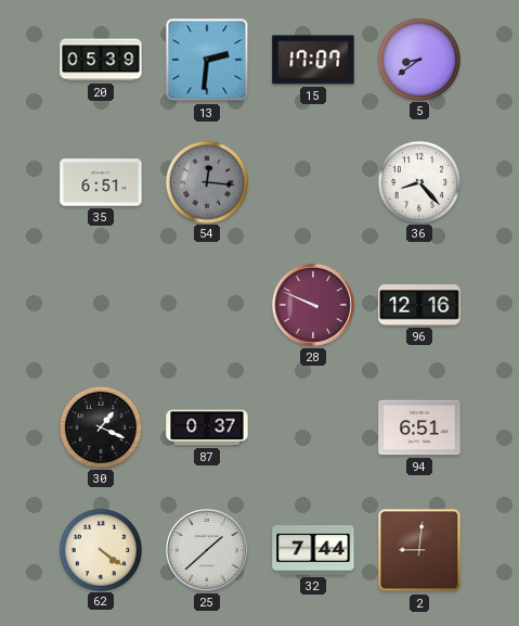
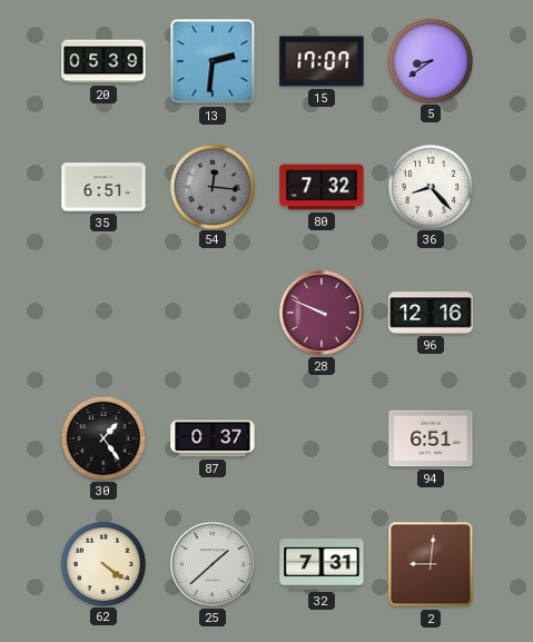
80: none -> 7:32 (322, 187)
30: 1:19 -> 1:24 (102, 437)
32: 7:44 -> 7:31 (322, 564)
